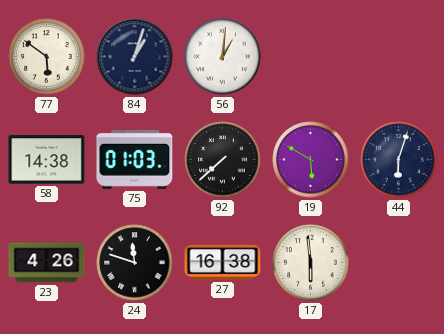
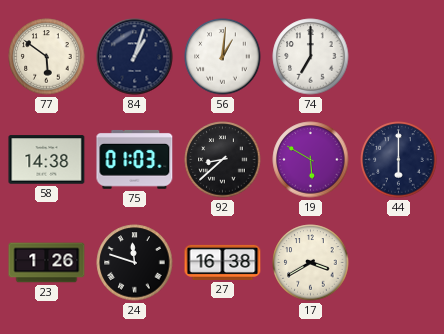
74: none -> 7:00 (311, 57)
92: 7:38 -> 8:38 (223, 160)
44: 6:03 -> 6:00 (399, 160)
23: 4:26 -> 1:26 (47, 263)
17: 5:59 -> 3:40 (311, 263)
